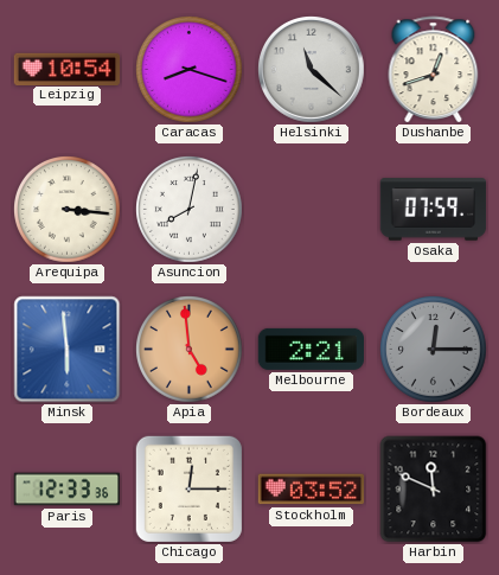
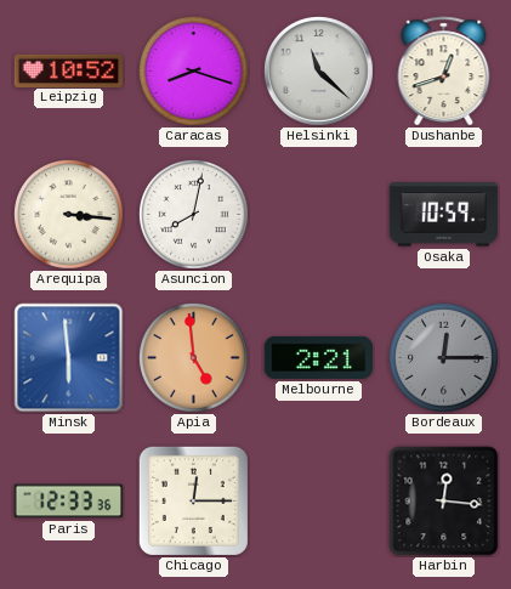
Leipzig: 10:54 -> 10:52 (69, 70)
Osaka: 07:59 -> 10:59 (444, 215)
Stockholm: 03:52 -> none (312, 490)
Harbin: 11:49 -> 12:16 (444, 502)
